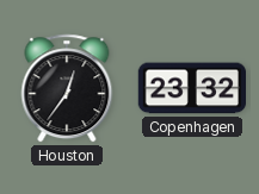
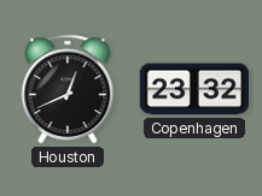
Houston: 12:36 -> 12:41 (68, 89)
